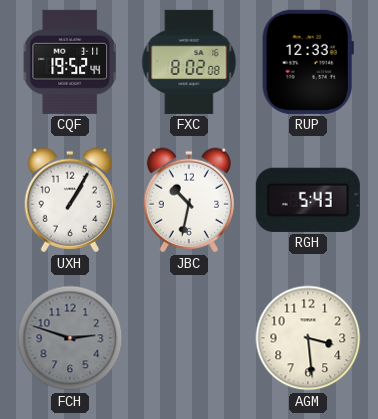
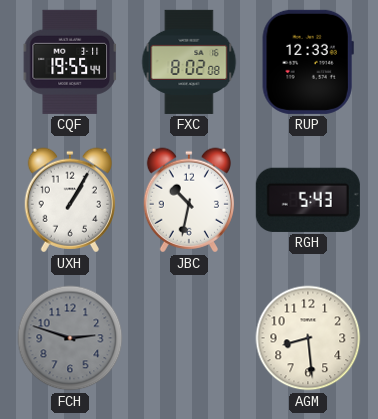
CQF: 19:52 -> 19:55 (70, 62)
AGM: 3:29 -> 8:29 (308, 338)
